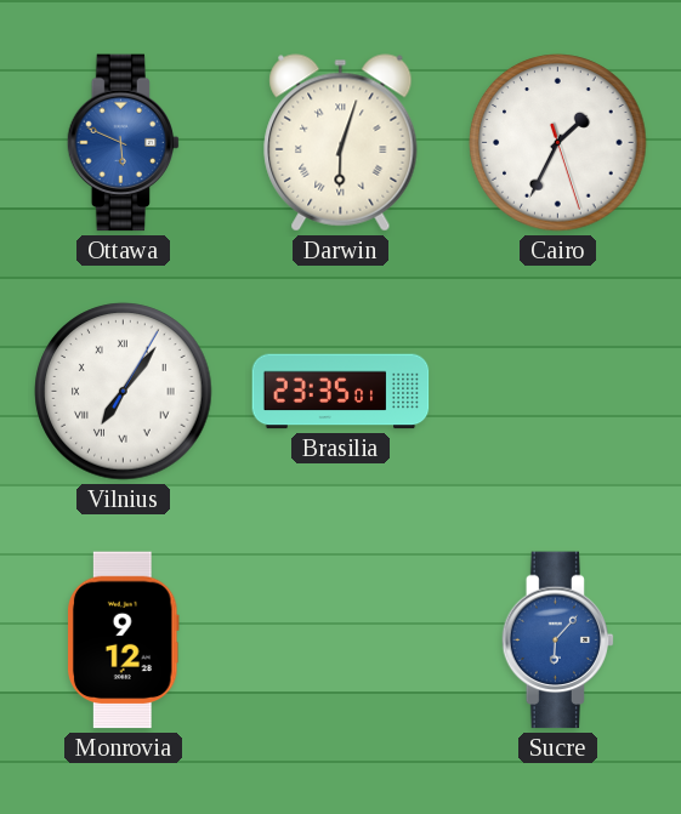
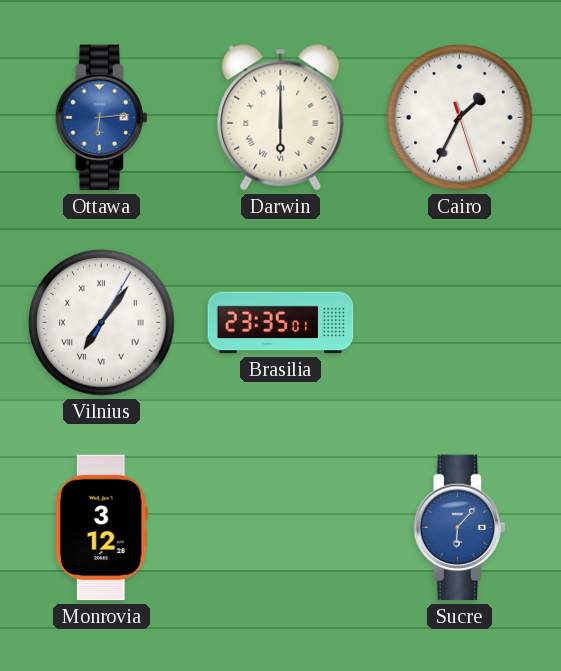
Ottawa: 5:49 -> 6:14 (102, 118)
Darwin: 6:03 -> 6:00 (281, 118)
Monrovia: 9:12 -> 3:12 (101, 528)
